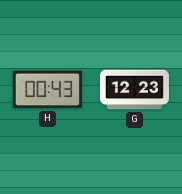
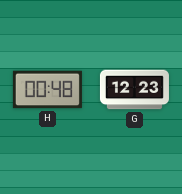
H: 00:43 -> 00:48 (47, 90)
